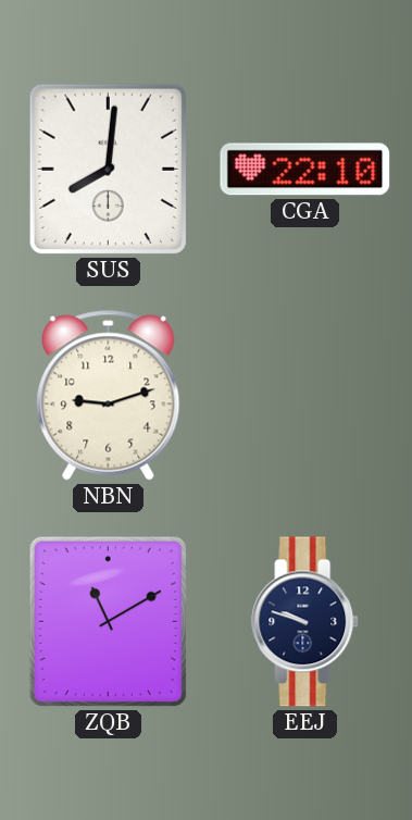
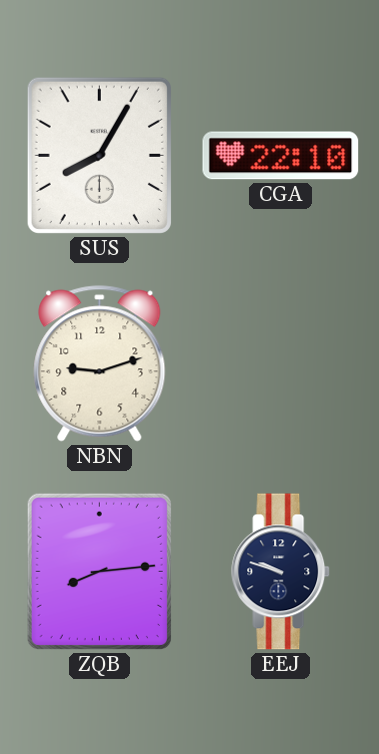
SUS: 8:01 -> 8:05 (99, 155)
ZQB: 11:10 -> 8:14 (99, 571)
